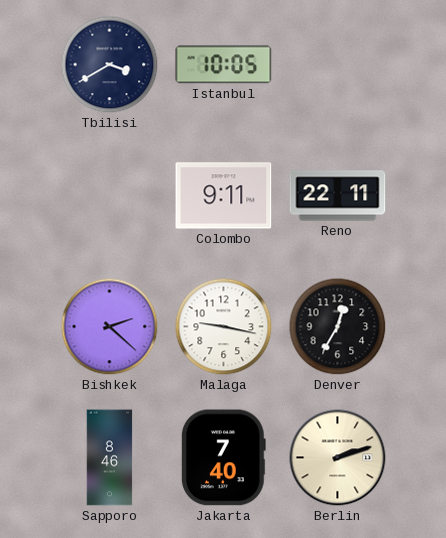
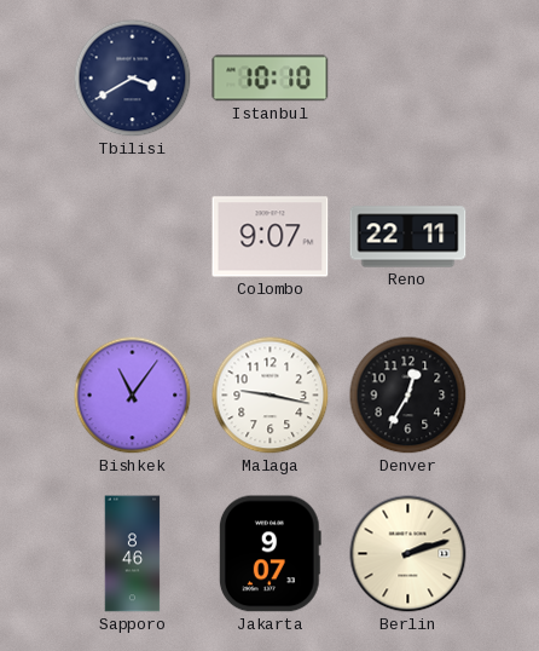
Istanbul: 10:05 -> 10:10 (271, 79)
Colombo: 9:11 -> 9:07 (271, 237)
Bishkek: 2:22 -> 11:06 (133, 396)
Jakarta: 7:40 -> 9:07 (269, 554)
